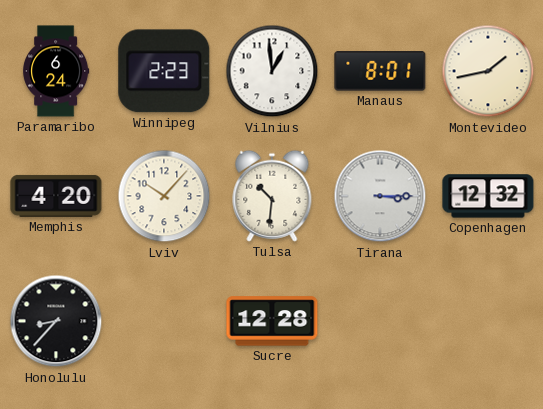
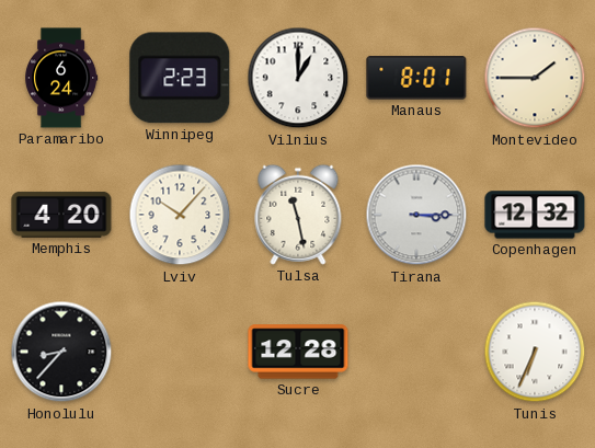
Vilnius: 12:59 -> 1:00 (298, 78)
Montevideo: 1:43 -> 1:45 (535, 78)
Tulsa: 10:31 -> 11:28 (298, 215)
Tunis: none -> 6:34 (535, 352)
